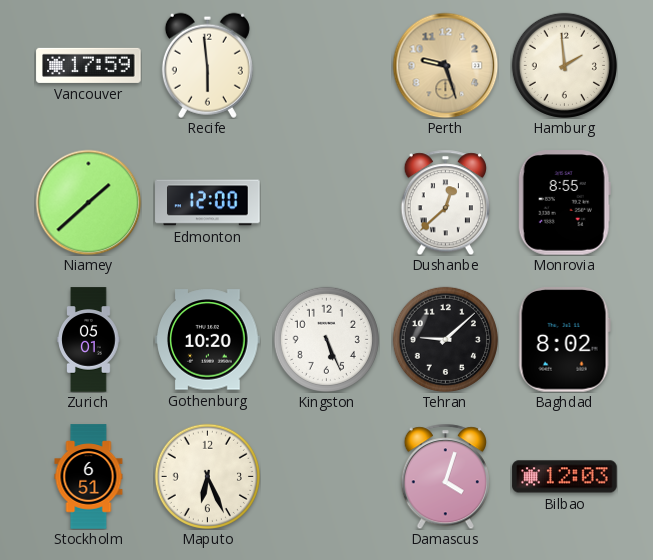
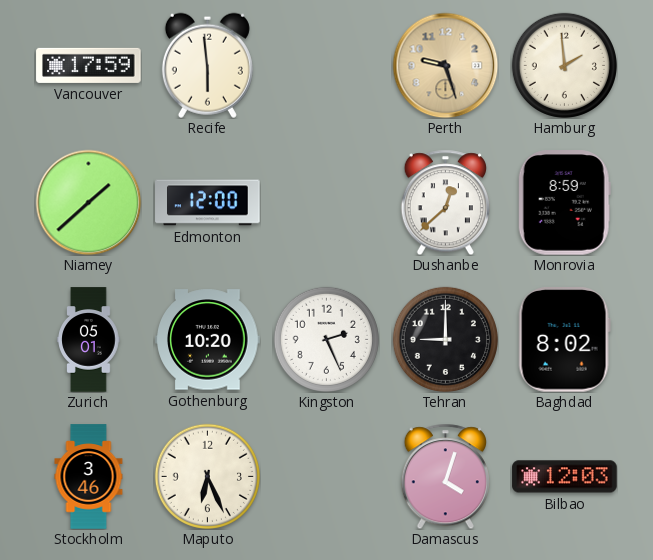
Monrovia: 8:55 -> 8:59 (564, 203)
Kingston: 5:26 -> 2:26 (326, 339)
Tehran: 9:08 -> 9:00 (445, 339)
Stockholm: 6:51 -> 3:46 (89, 477)
